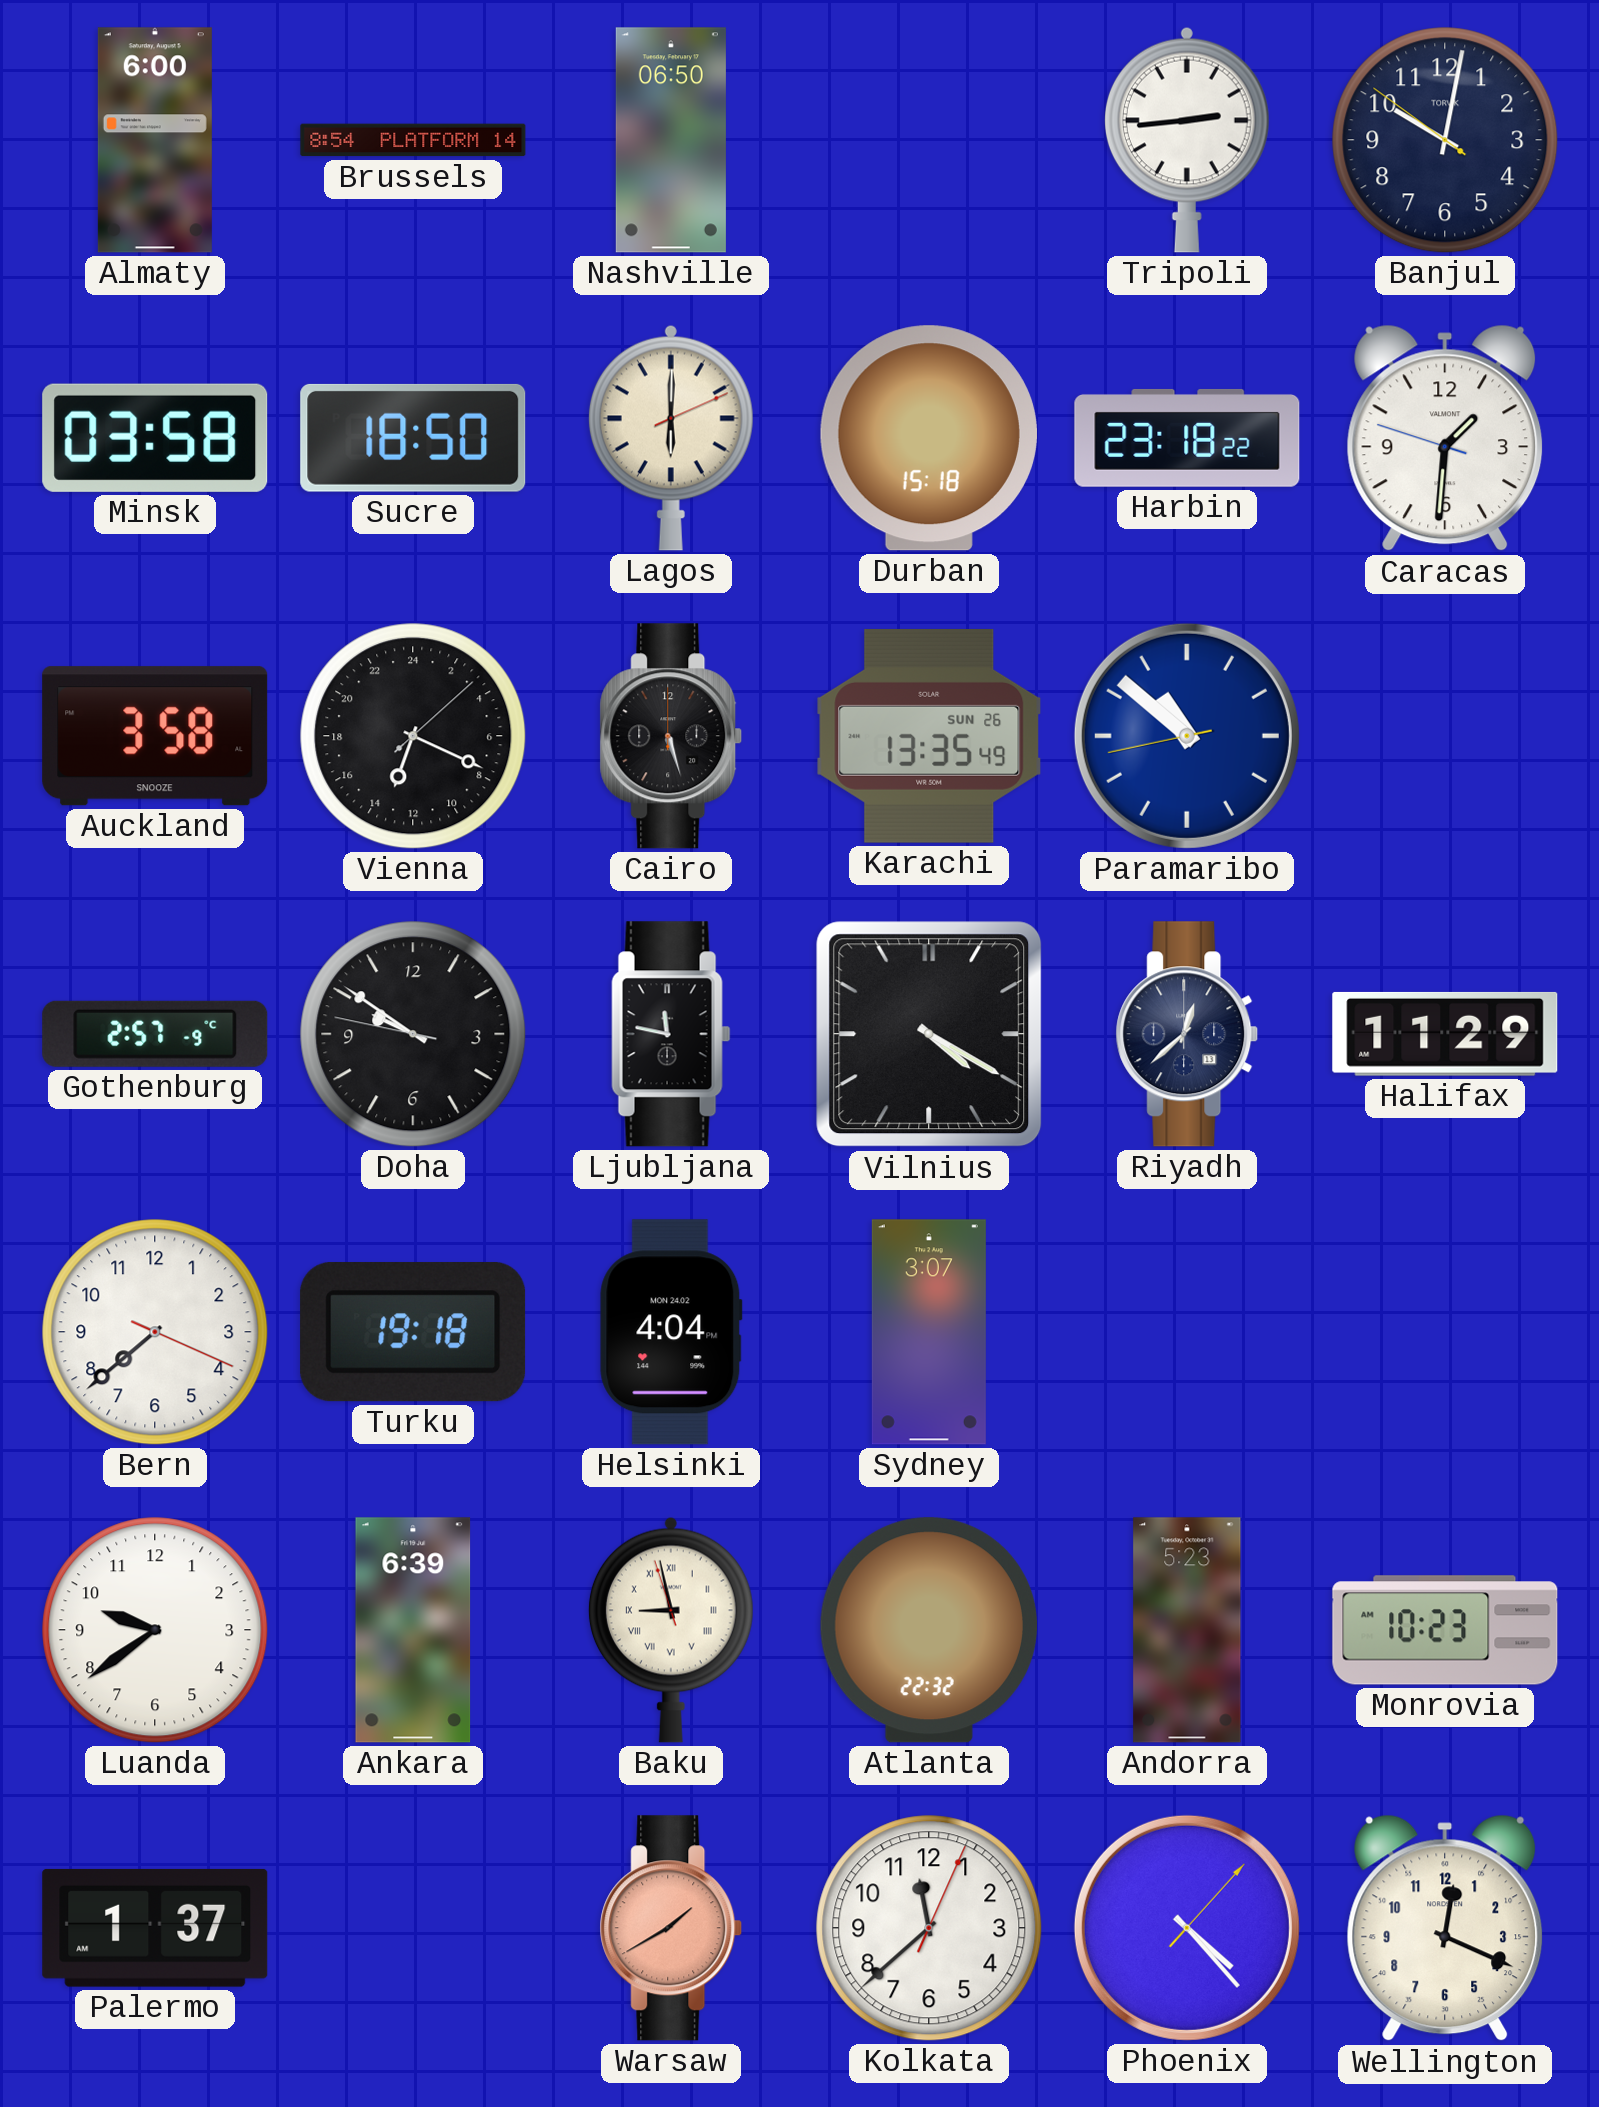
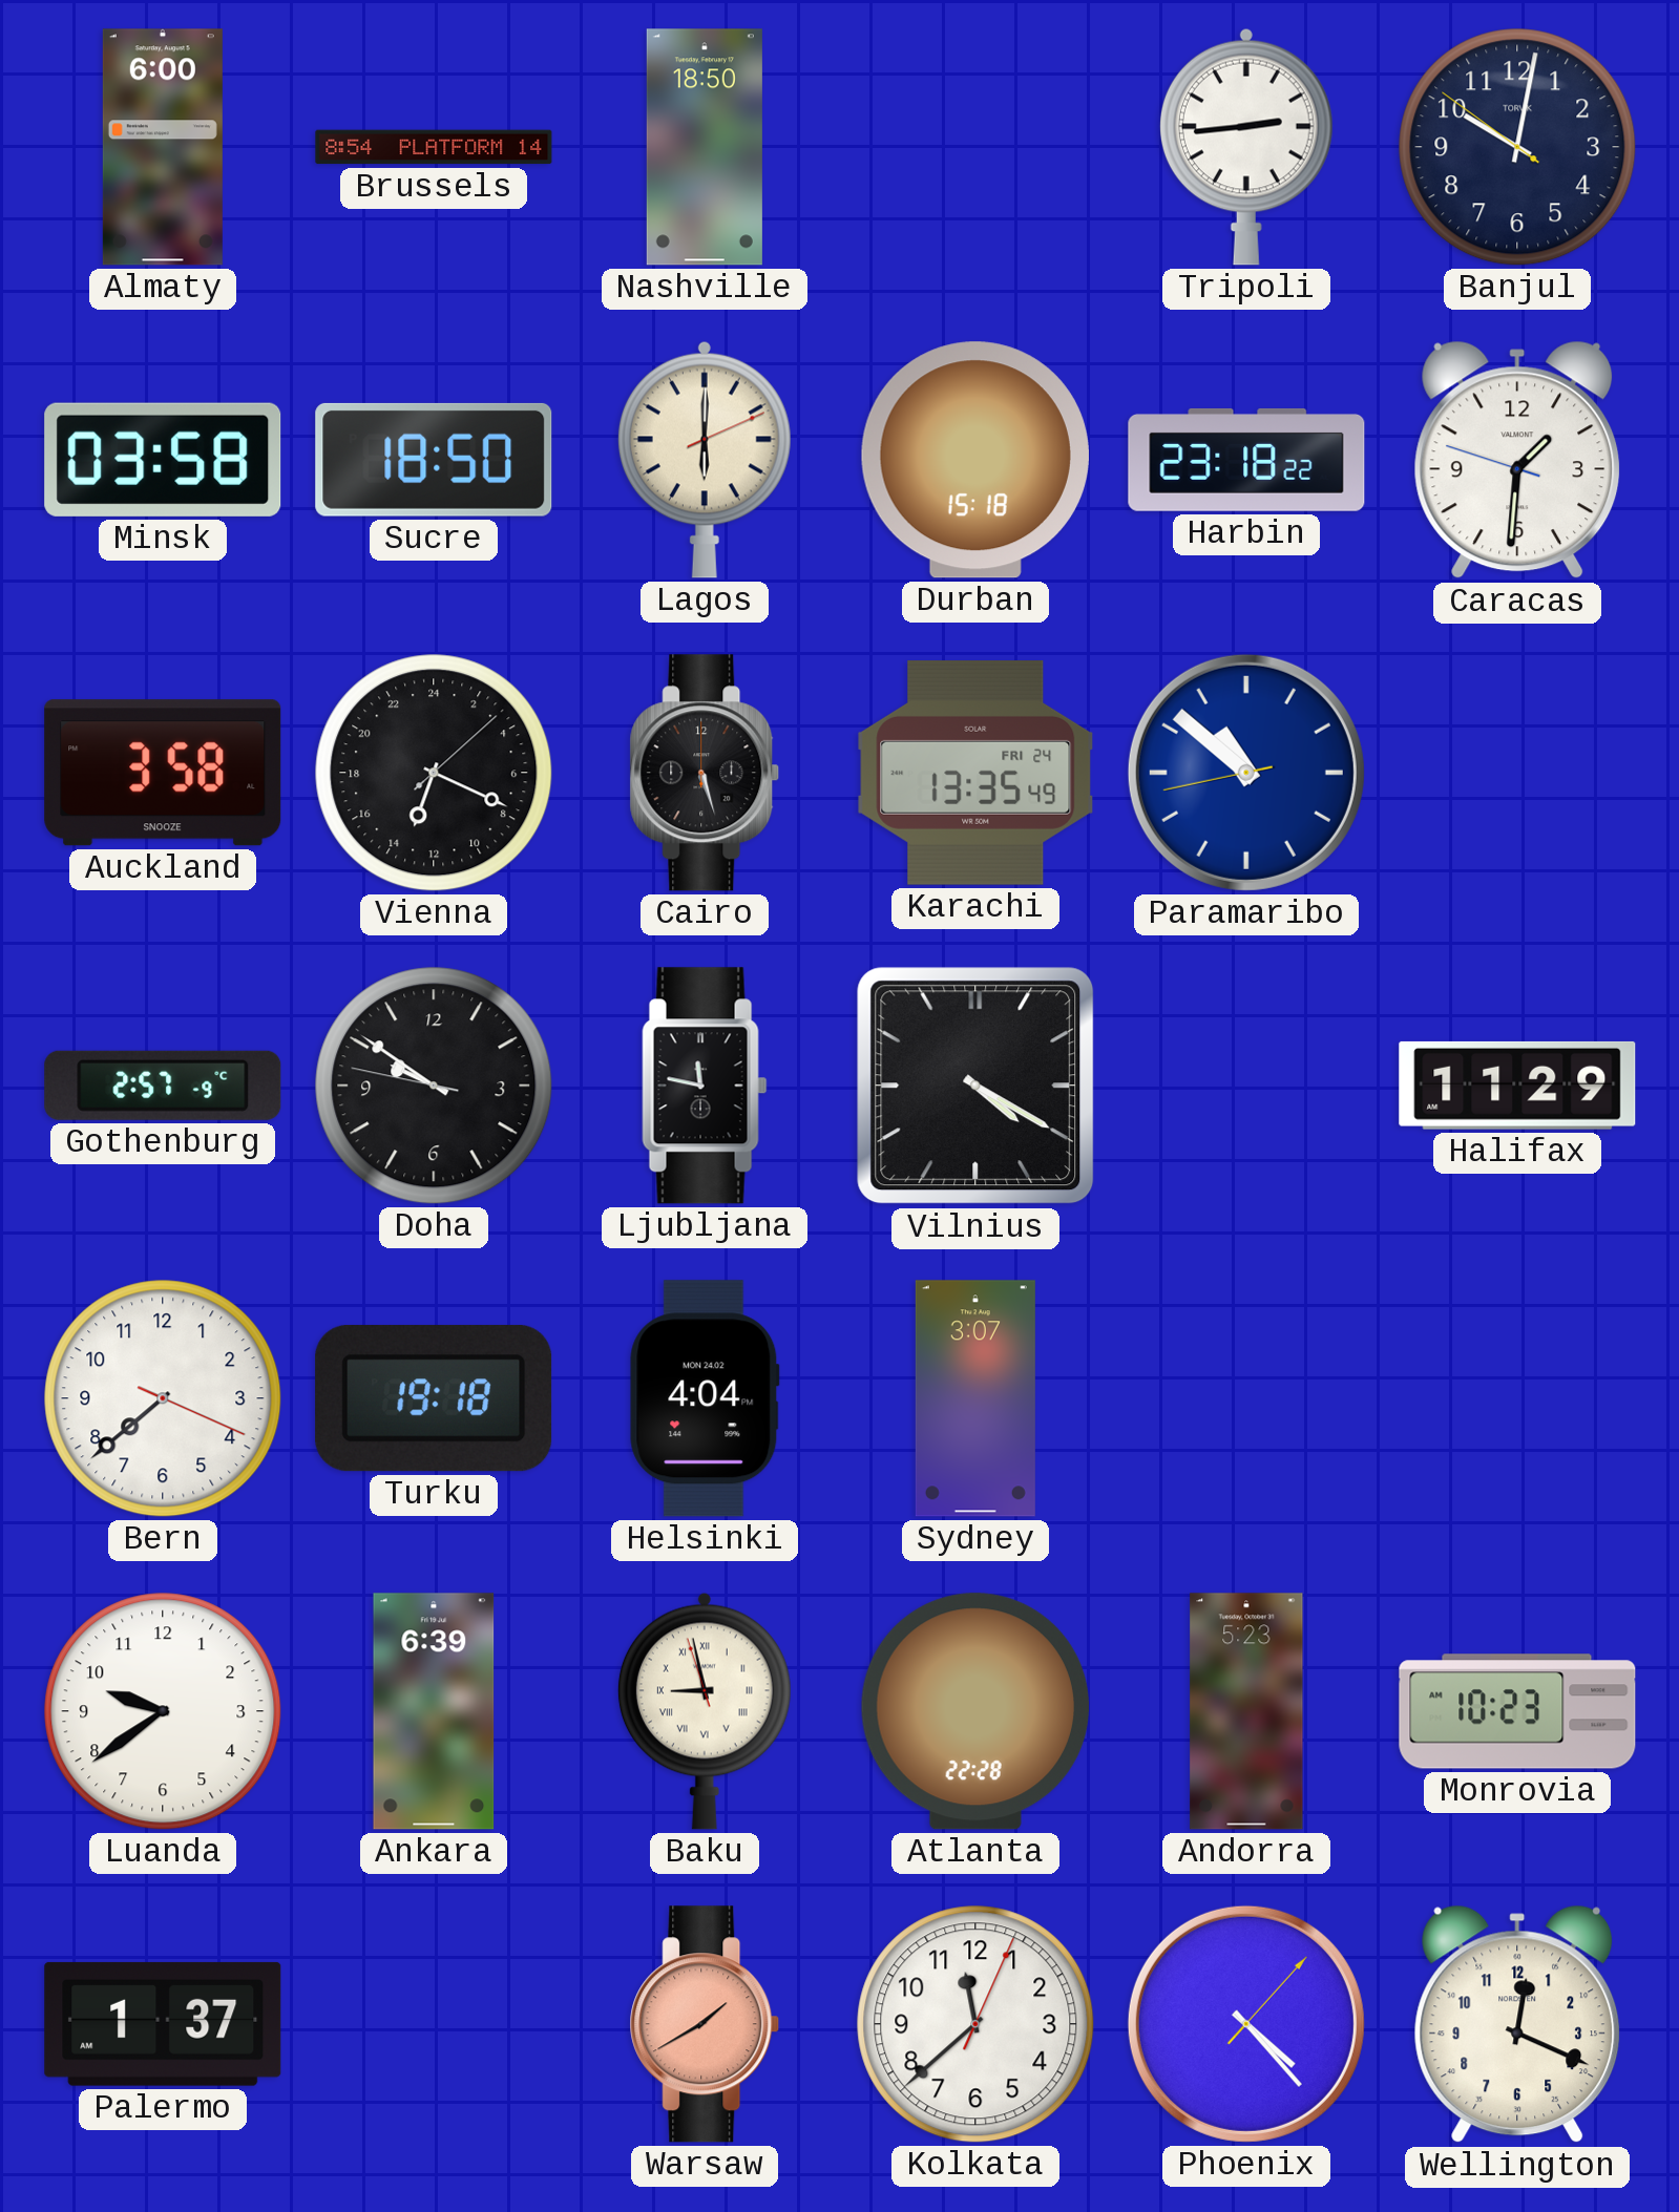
Nashville: 06:50 -> 18:50 (705, 147)
Karachi date: SUN 26 -> FRI 24 (975, 773)
Riyadh: 12:38 -> none (1187, 1034)
Atlanta: 22:32 -> 22:28 (975, 1711)
